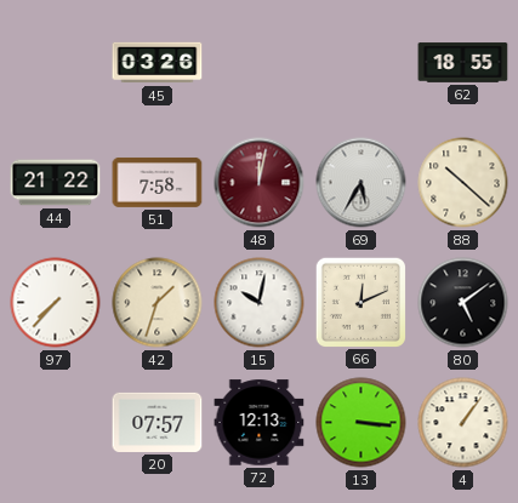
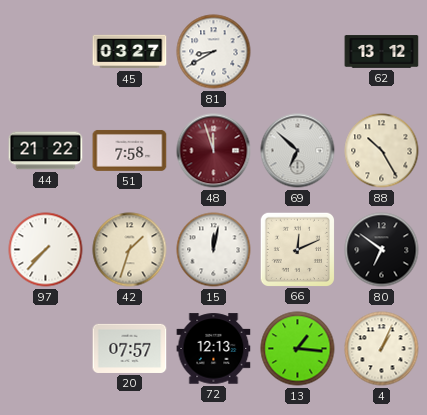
45: 03:26 -> 03:27 (130, 52)
81: none -> 8:40 (214, 52)
62: 18:55 -> 13:12 (382, 52)
48: 12:02 -> 11:57 (214, 151)
69: 5:35 -> 6:52 (298, 151)
88: 10:22 -> 10:25 (382, 151)
15: 10:02 -> 12:02 (214, 250)
80: 5:09 -> 6:51 (382, 250)
13: 3:16 -> 1:16 (298, 349)
4: 1:06 -> 1:04 (382, 349)
